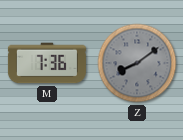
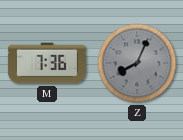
Z: 8:09 -> 8:04 (137, 63)
